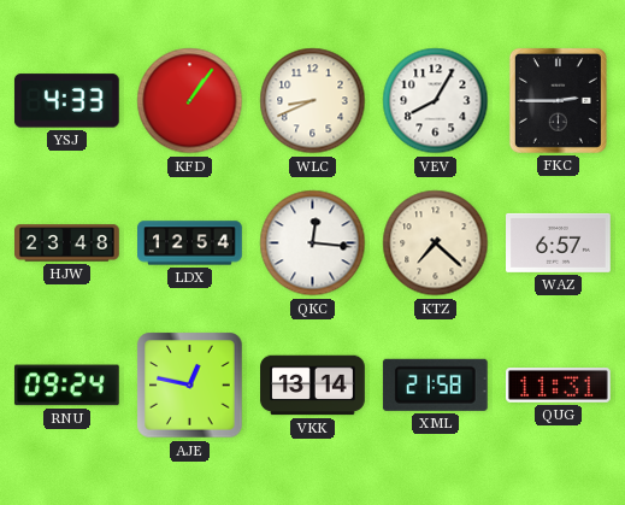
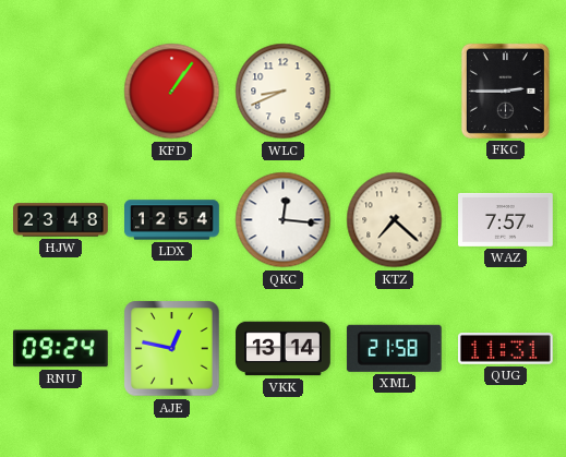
YSJ: 4:33 -> none (66, 101)
VEV: 8:05 -> none (436, 101)
WAZ: 6:57 -> 7:57 (506, 219)
